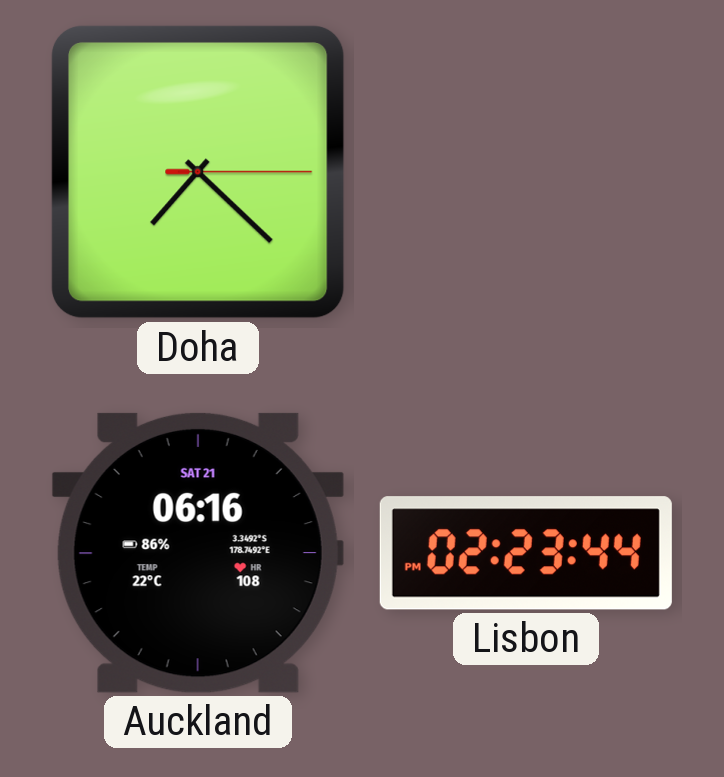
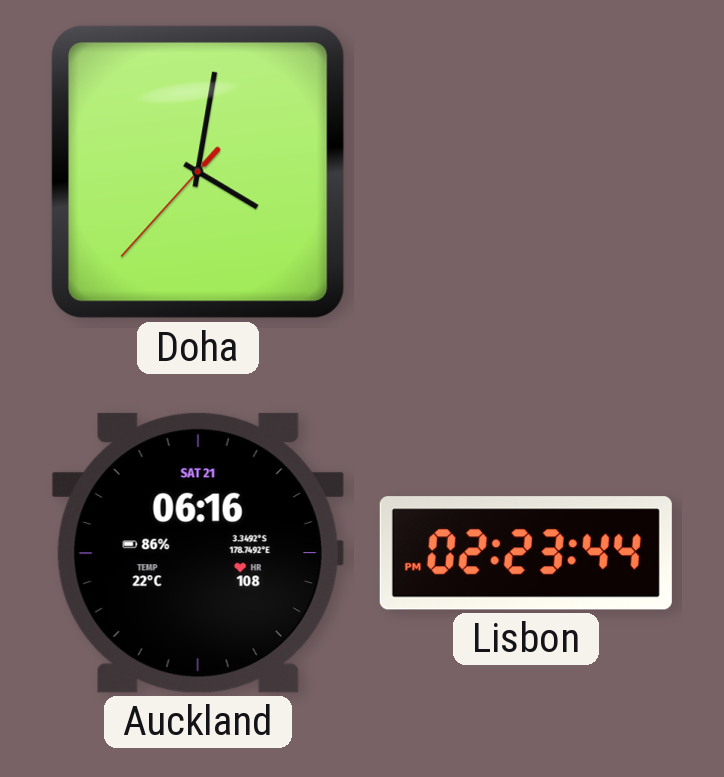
Doha: 7:22 -> 4:01 (198, 172)
